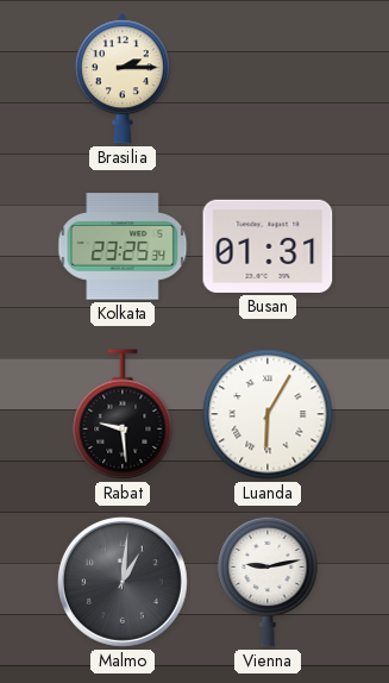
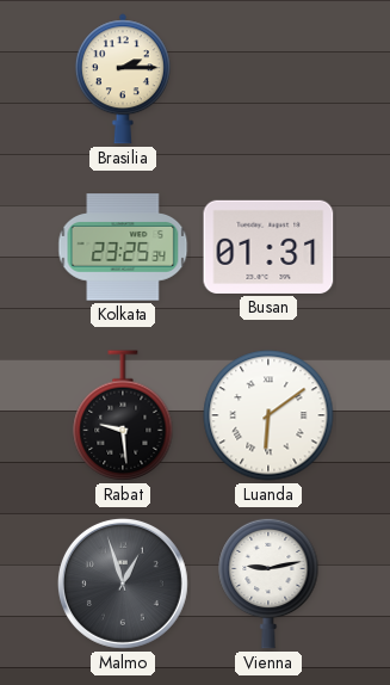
Luanda: 6:05 -> 6:09 (268, 415)
Malmo: 1:01 -> 12:57 (123, 584)
